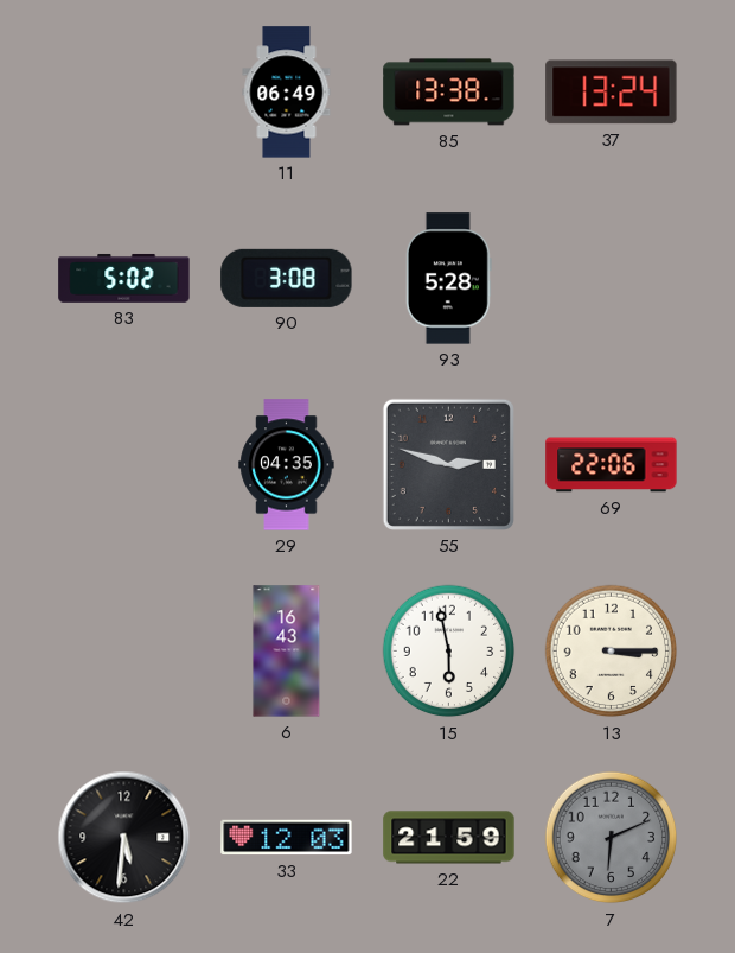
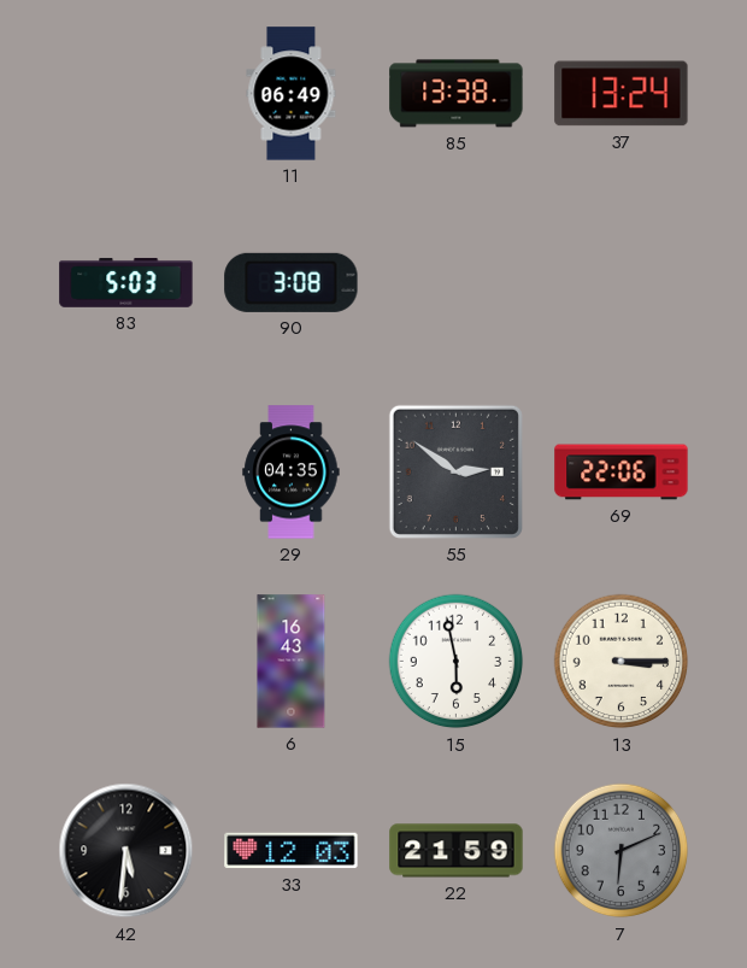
83: 5:02 -> 5:03 (127, 282)
93: 5:28 -> none (448, 279)
55: 2:48 -> 2:51 (455, 471)
